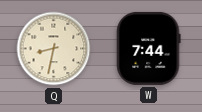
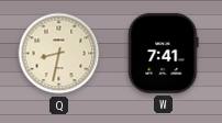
W: 7:44 -> 7:41 (164, 53)
